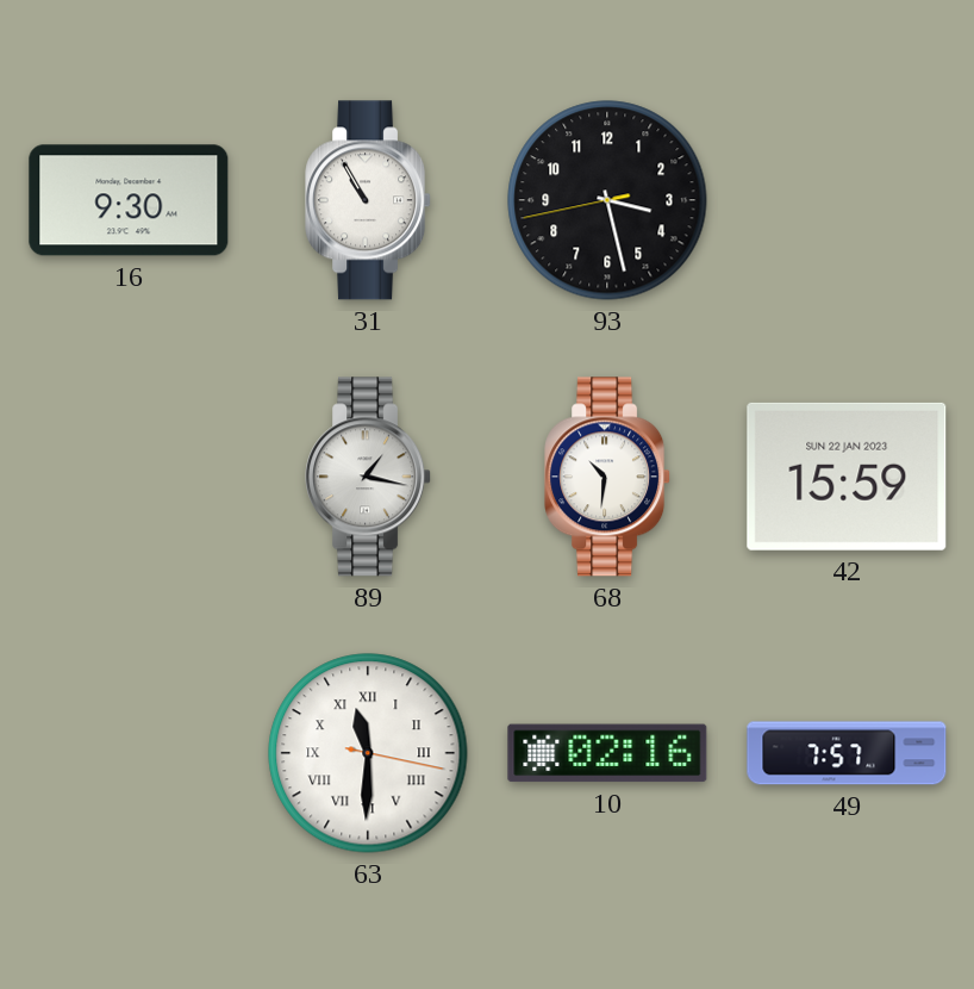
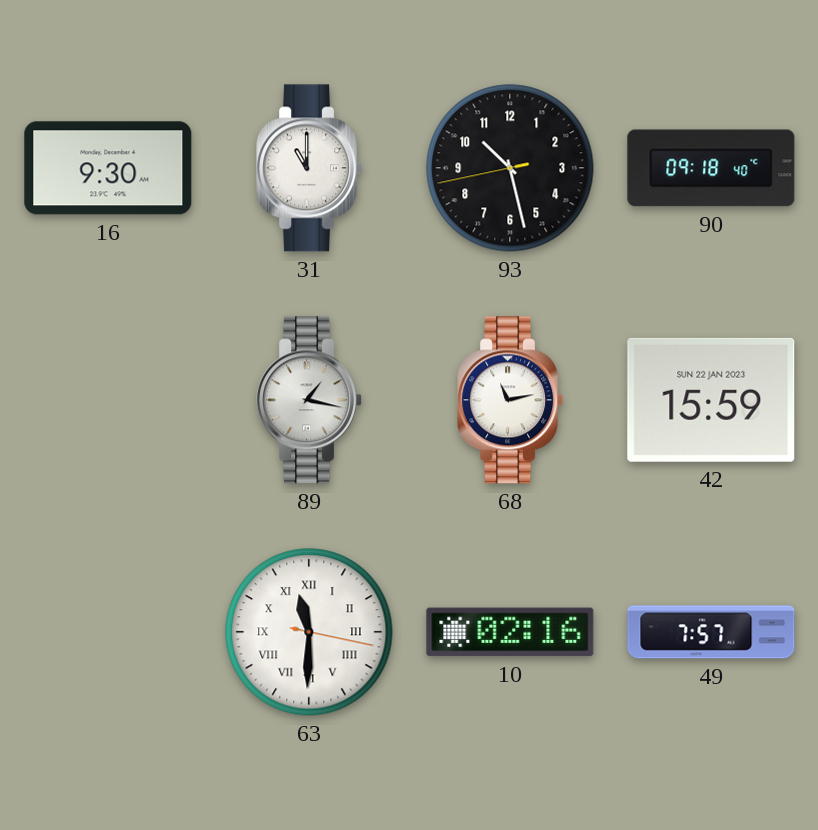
31: 10:55 -> 11:00 (310, 168)
93: 3:27 -> 10:27 (510, 168)
90: none -> 09:18 (711, 168)
68: 10:31 -> 11:13 (511, 400)
